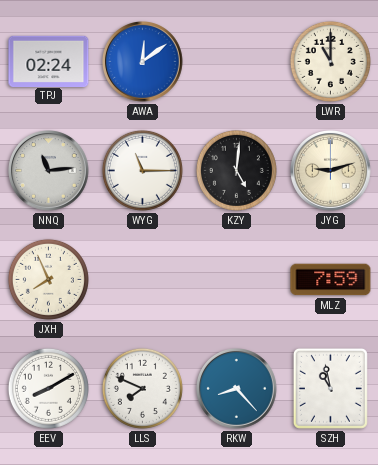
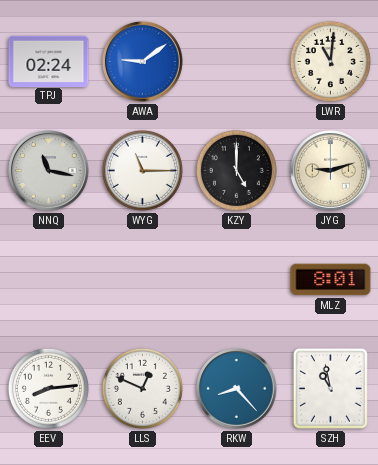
AWA: 12:09 -> 9:09 (143, 62)
LWR: 11:00 -> 11:01 (330, 61)
NNQ: 11:14 -> 11:17 (49, 171)
KZY: 5:01 -> 5:00 (236, 170)
JXH: 7:56 -> none (48, 279)
MLZ: 7:59 -> 8:01 (331, 280)
EEV: 8:10 -> 8:14 (48, 388)
LLS: 7:49 -> 12:49 (142, 388)
